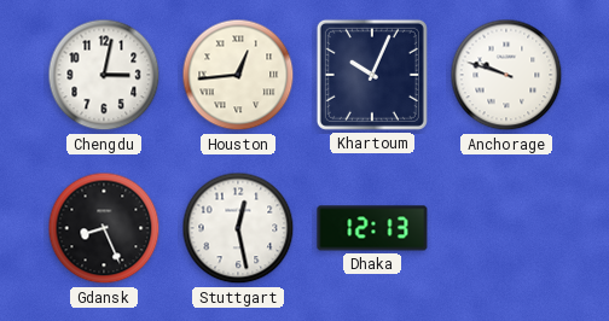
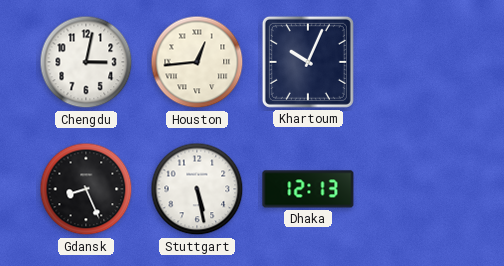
Anchorage: 9:48 -> none (506, 75)
Stuttgart: 12:28 -> 5:28 (197, 189)
